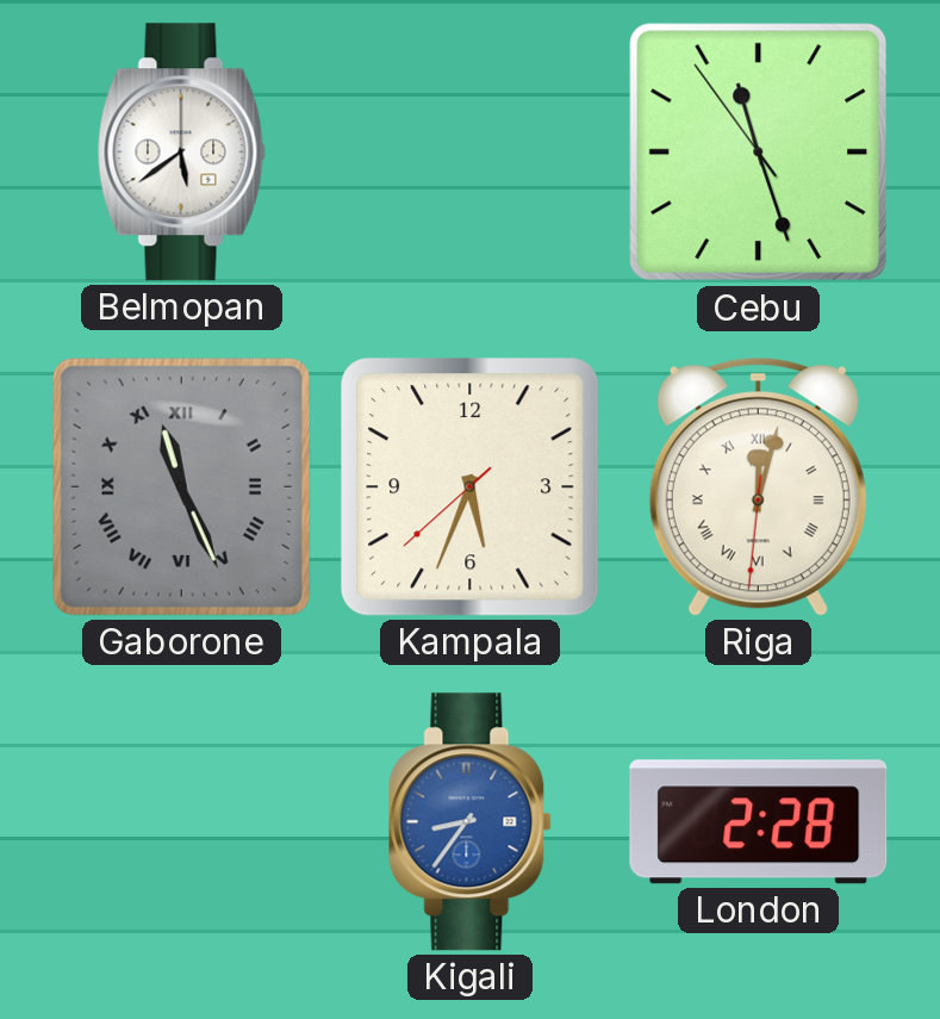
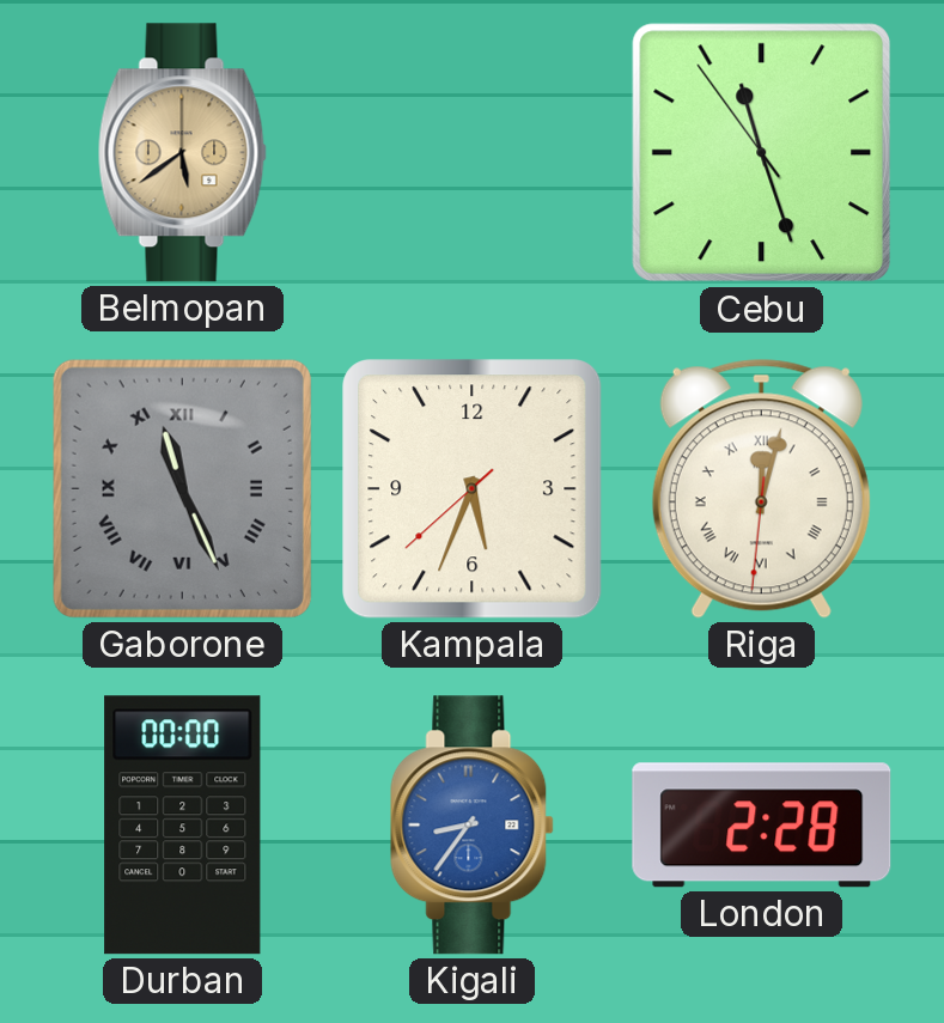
Belmopan dial: white -> champagne (182, 153)
Durban: none -> 00:00 (183, 826)
